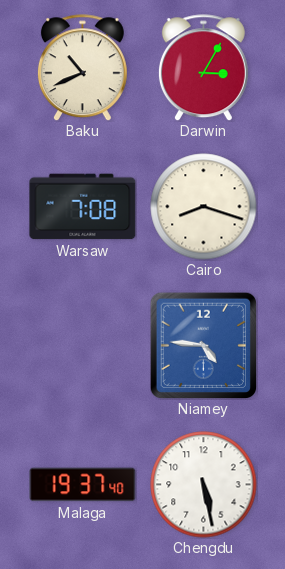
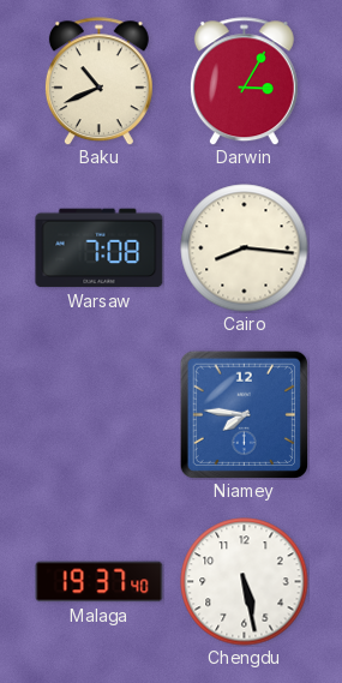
Cairo: 8:18 -> 8:16 (245, 248)
Niamey: 4:46 -> 7:46 (244, 414)
